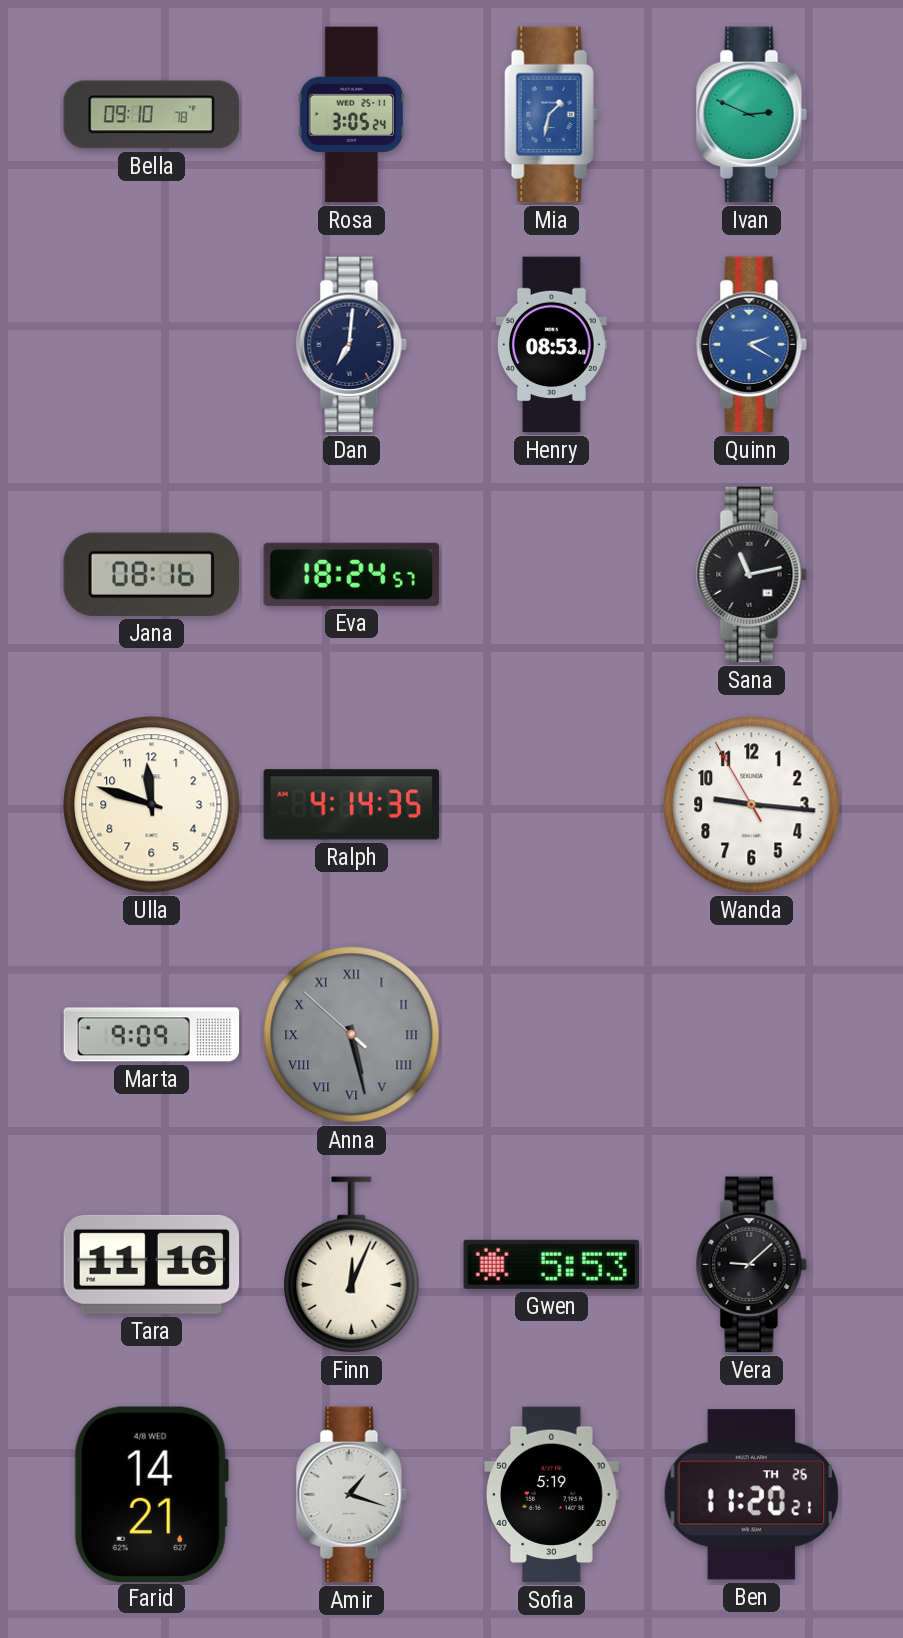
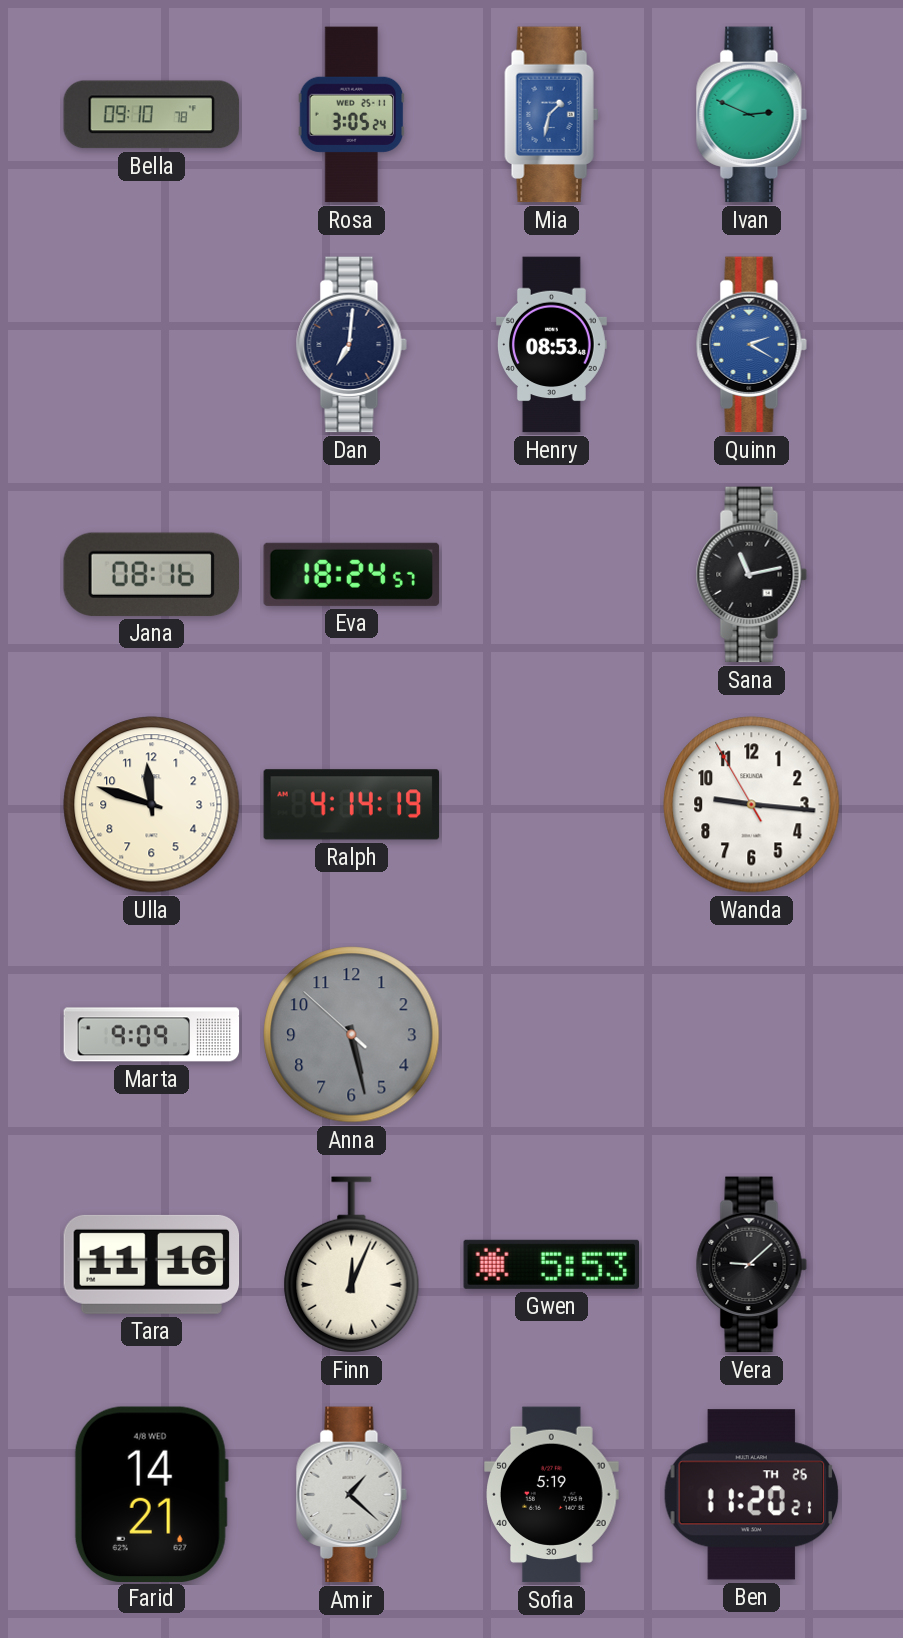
Ralph: 4:14:35 -> 4:14:19 (352, 805)
Anna numerals: Roman -> Arabic (352, 1035)
Amir: 1:18 -> 1:22 (351, 1495)
